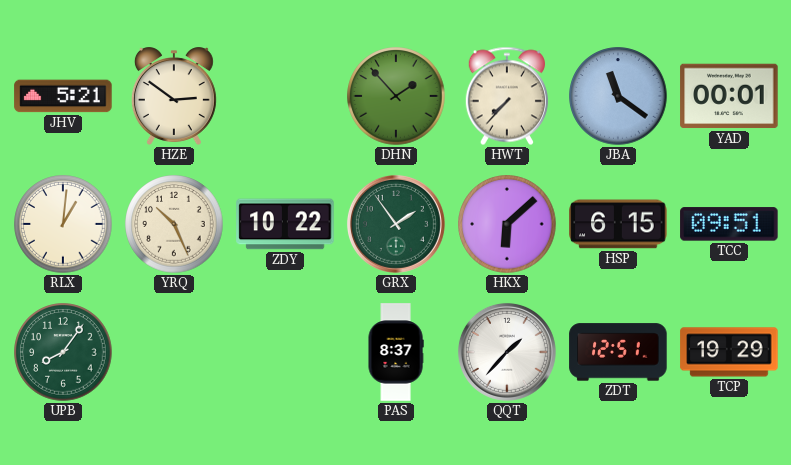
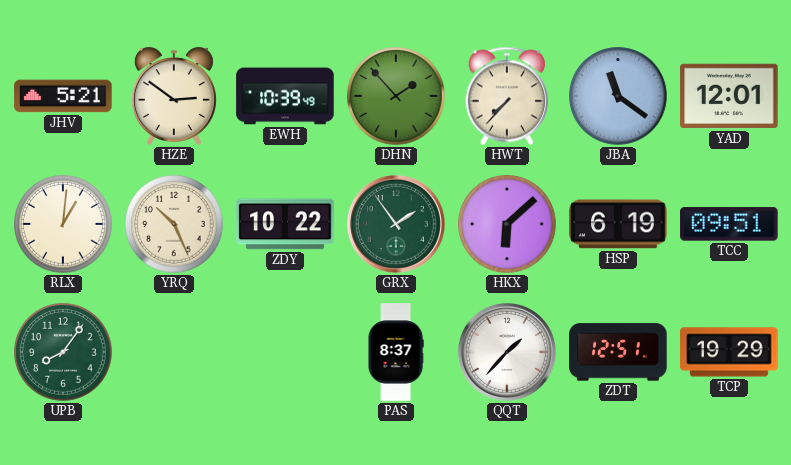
EWH: none -> 10:39 (285, 96)
YAD: 00:01 -> 12:01 (729, 96)
HSP: 6:15 -> 6:19 (618, 224)
